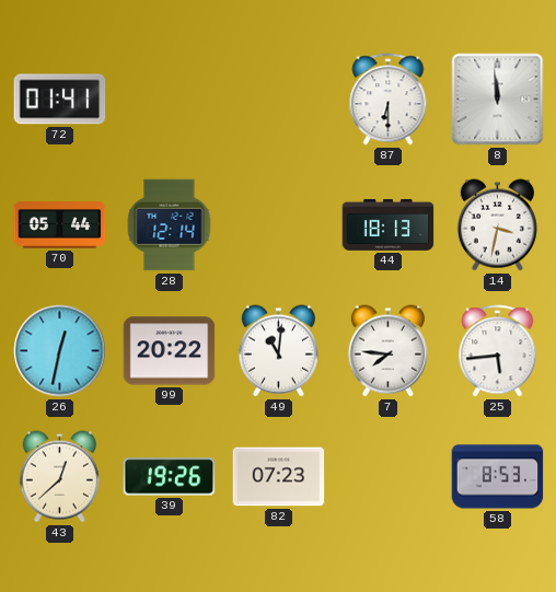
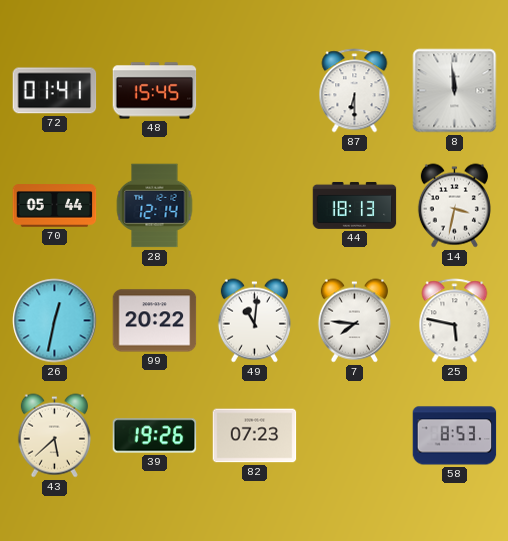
48: none -> 15:45 (155, 91)
25: 5:44 -> 5:47 (455, 321)
43: 12:38 -> 5:38 (54, 436)
